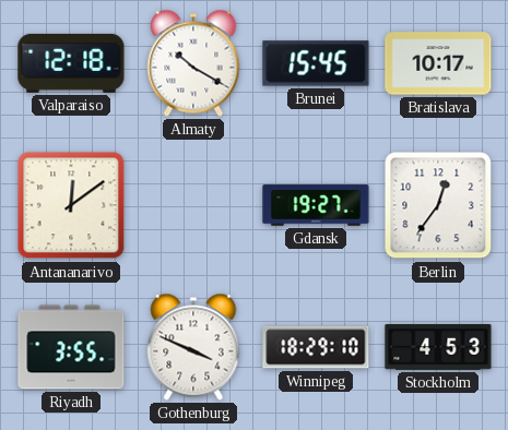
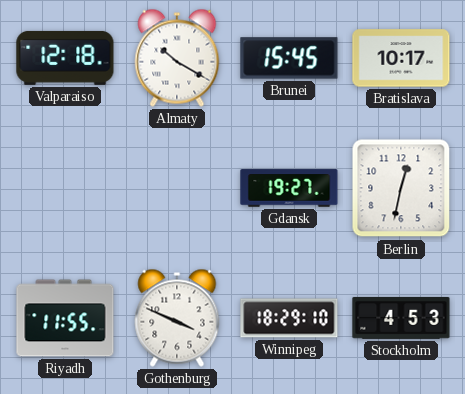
Antananarivo: 12:09 -> none (71, 205)
Berlin: 12:36 -> 12:32 (401, 188)
Riyadh: 3:55 -> 11:55 (65, 318)
